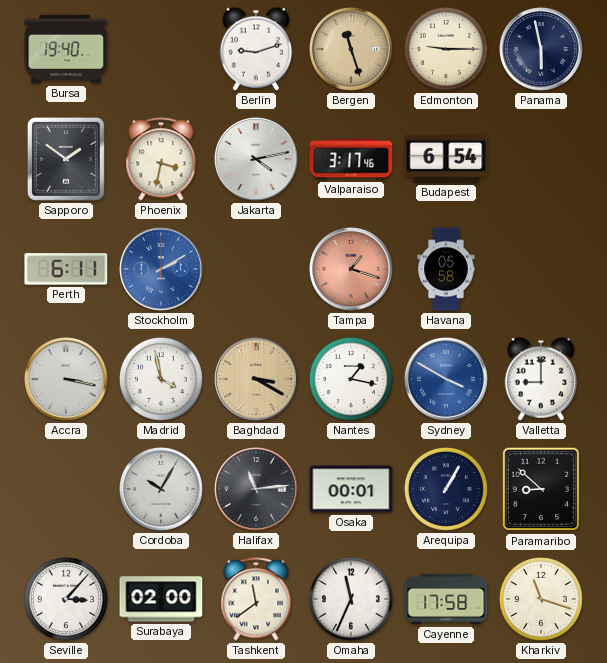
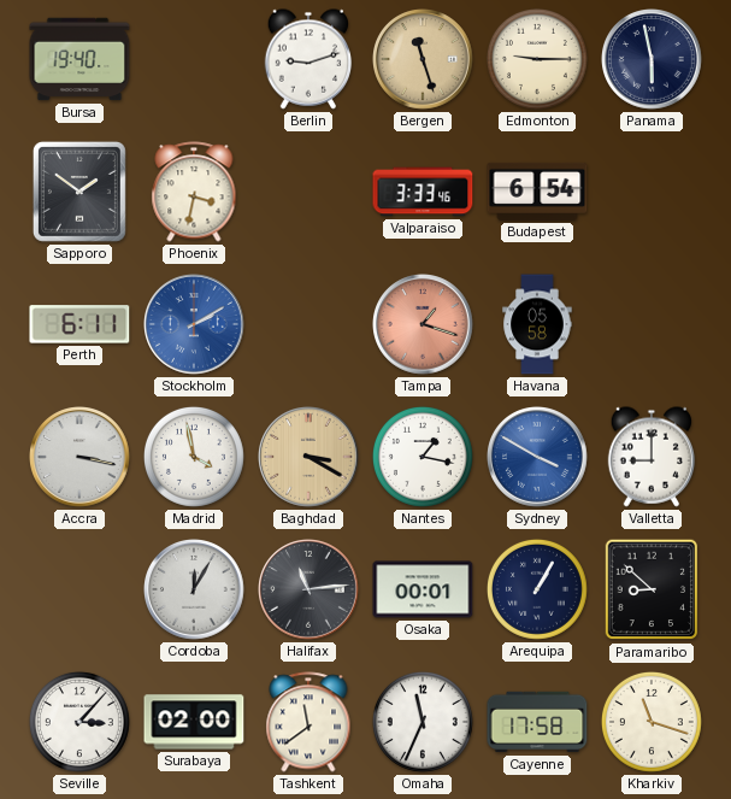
Jakarta: 4:13 -> none (256, 159)
Valparaiso: 3:17 -> 3:33 (423, 192)
Cordoba: 10:05 -> 12:05 (194, 589)
